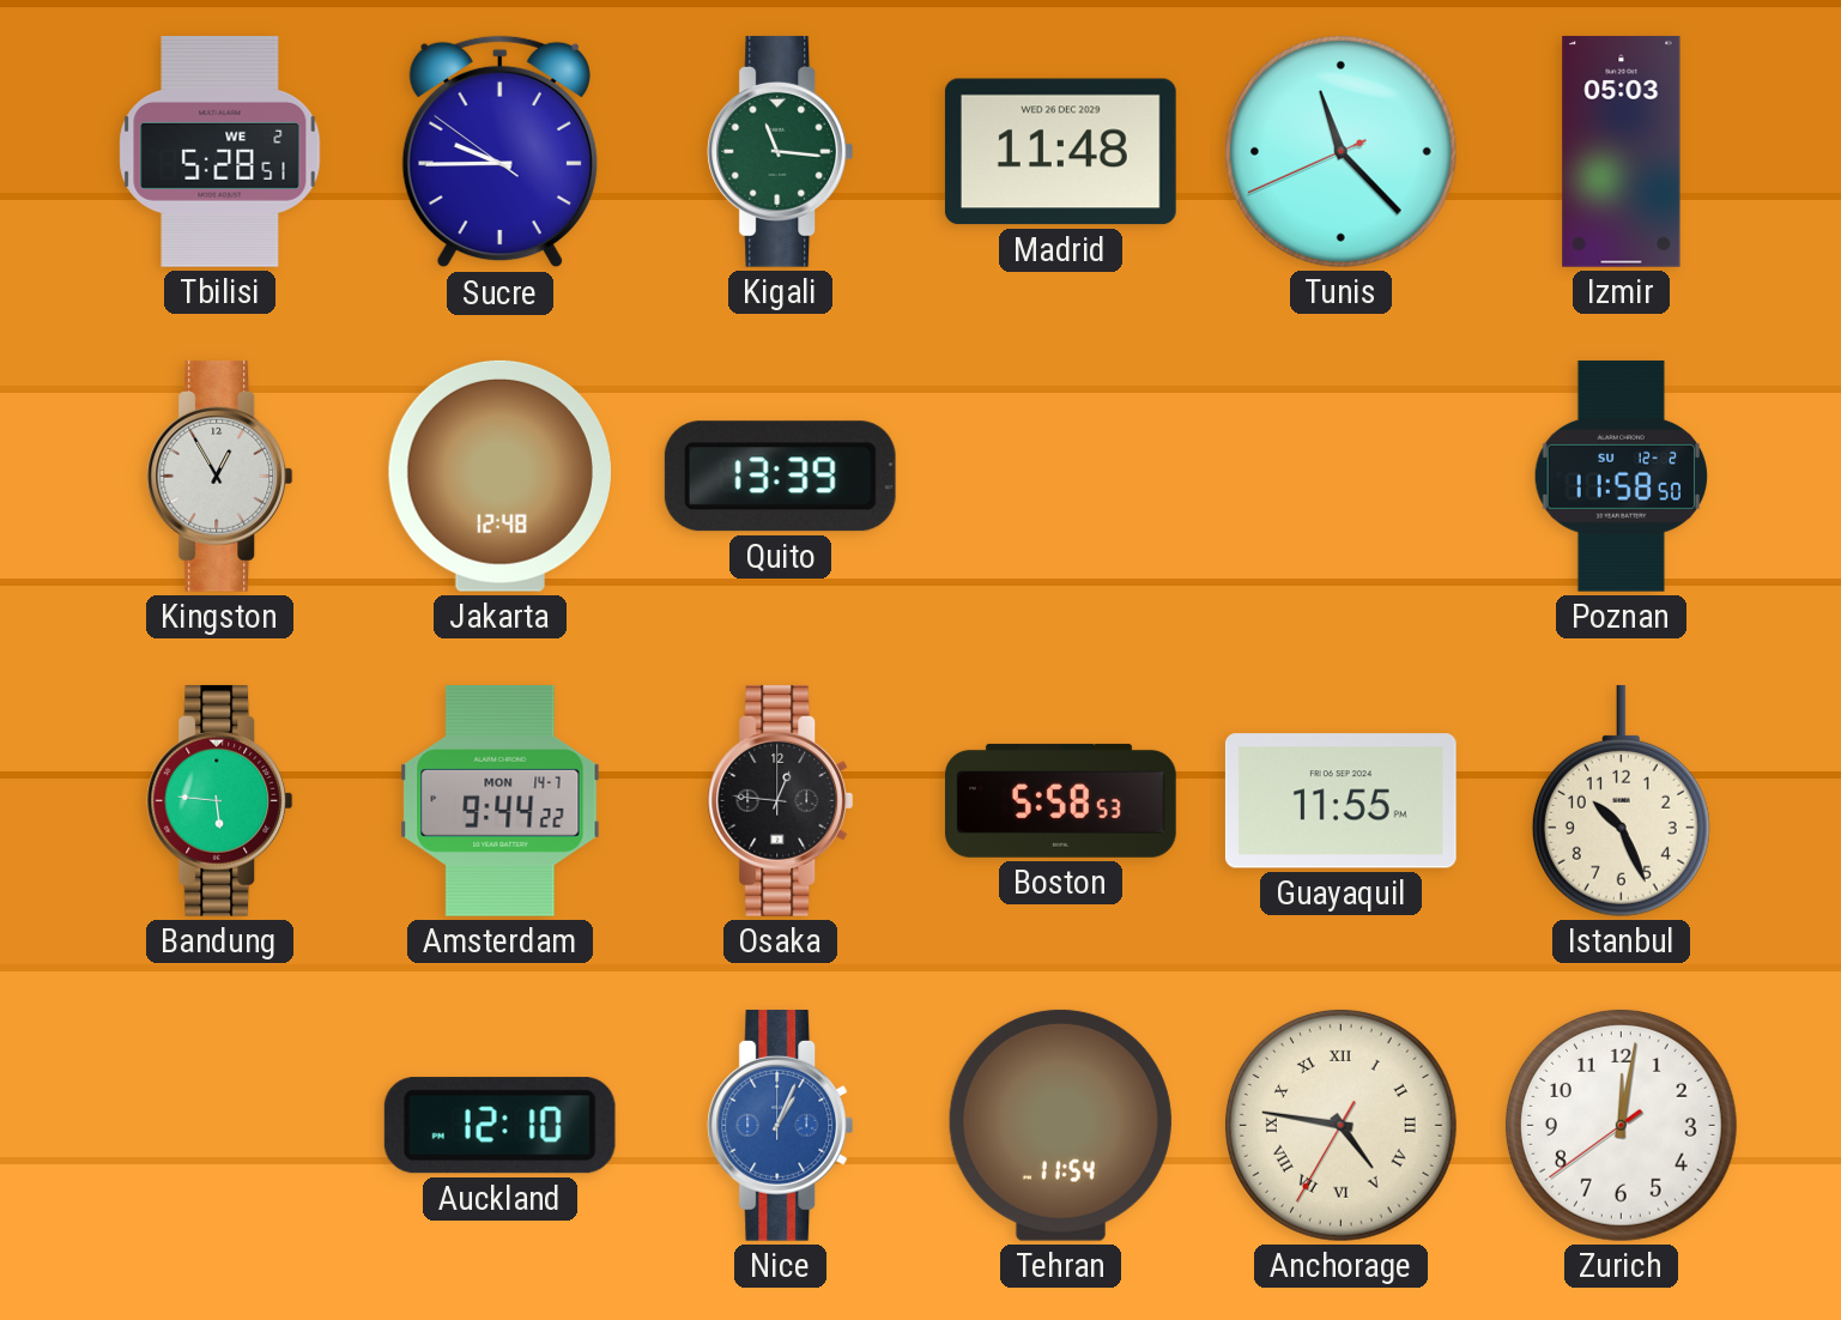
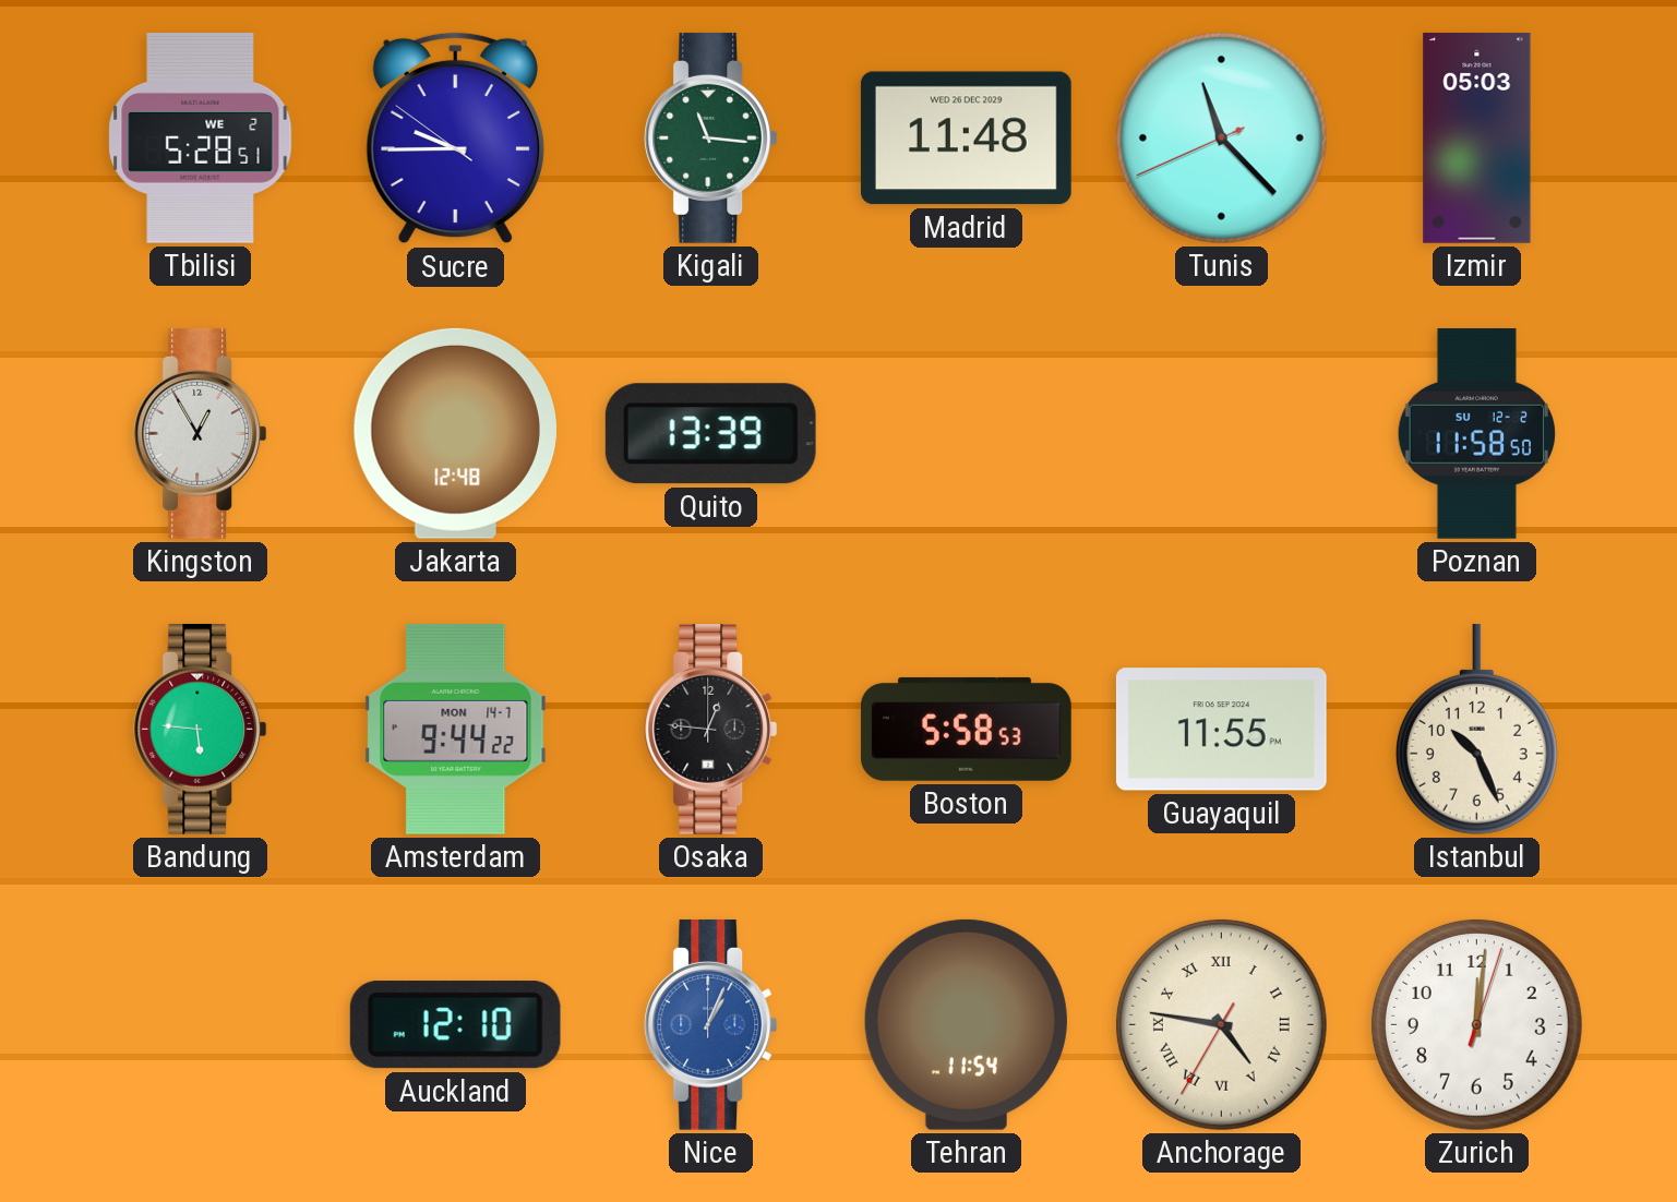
Zurich: 12:01:39 -> 12:01:03 (1476, 1024)
